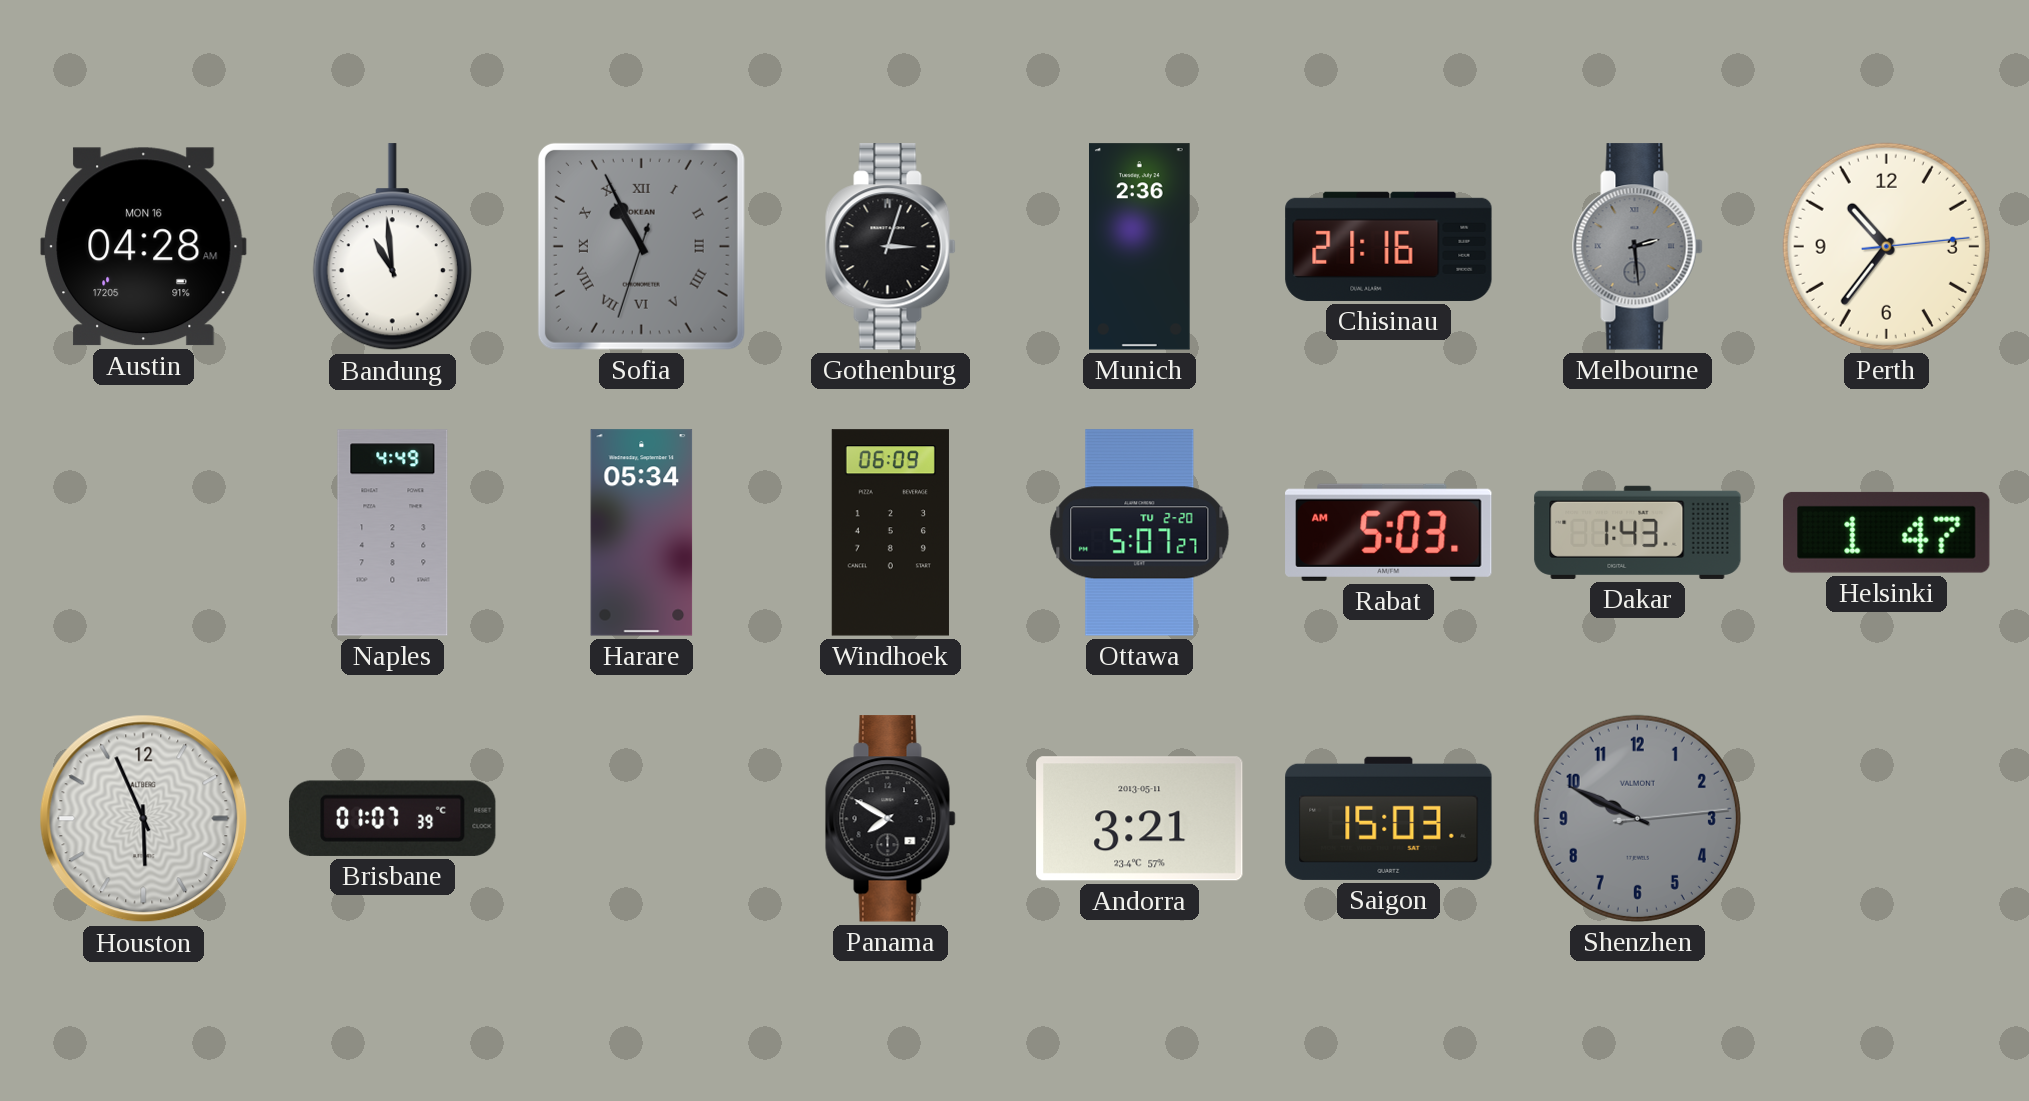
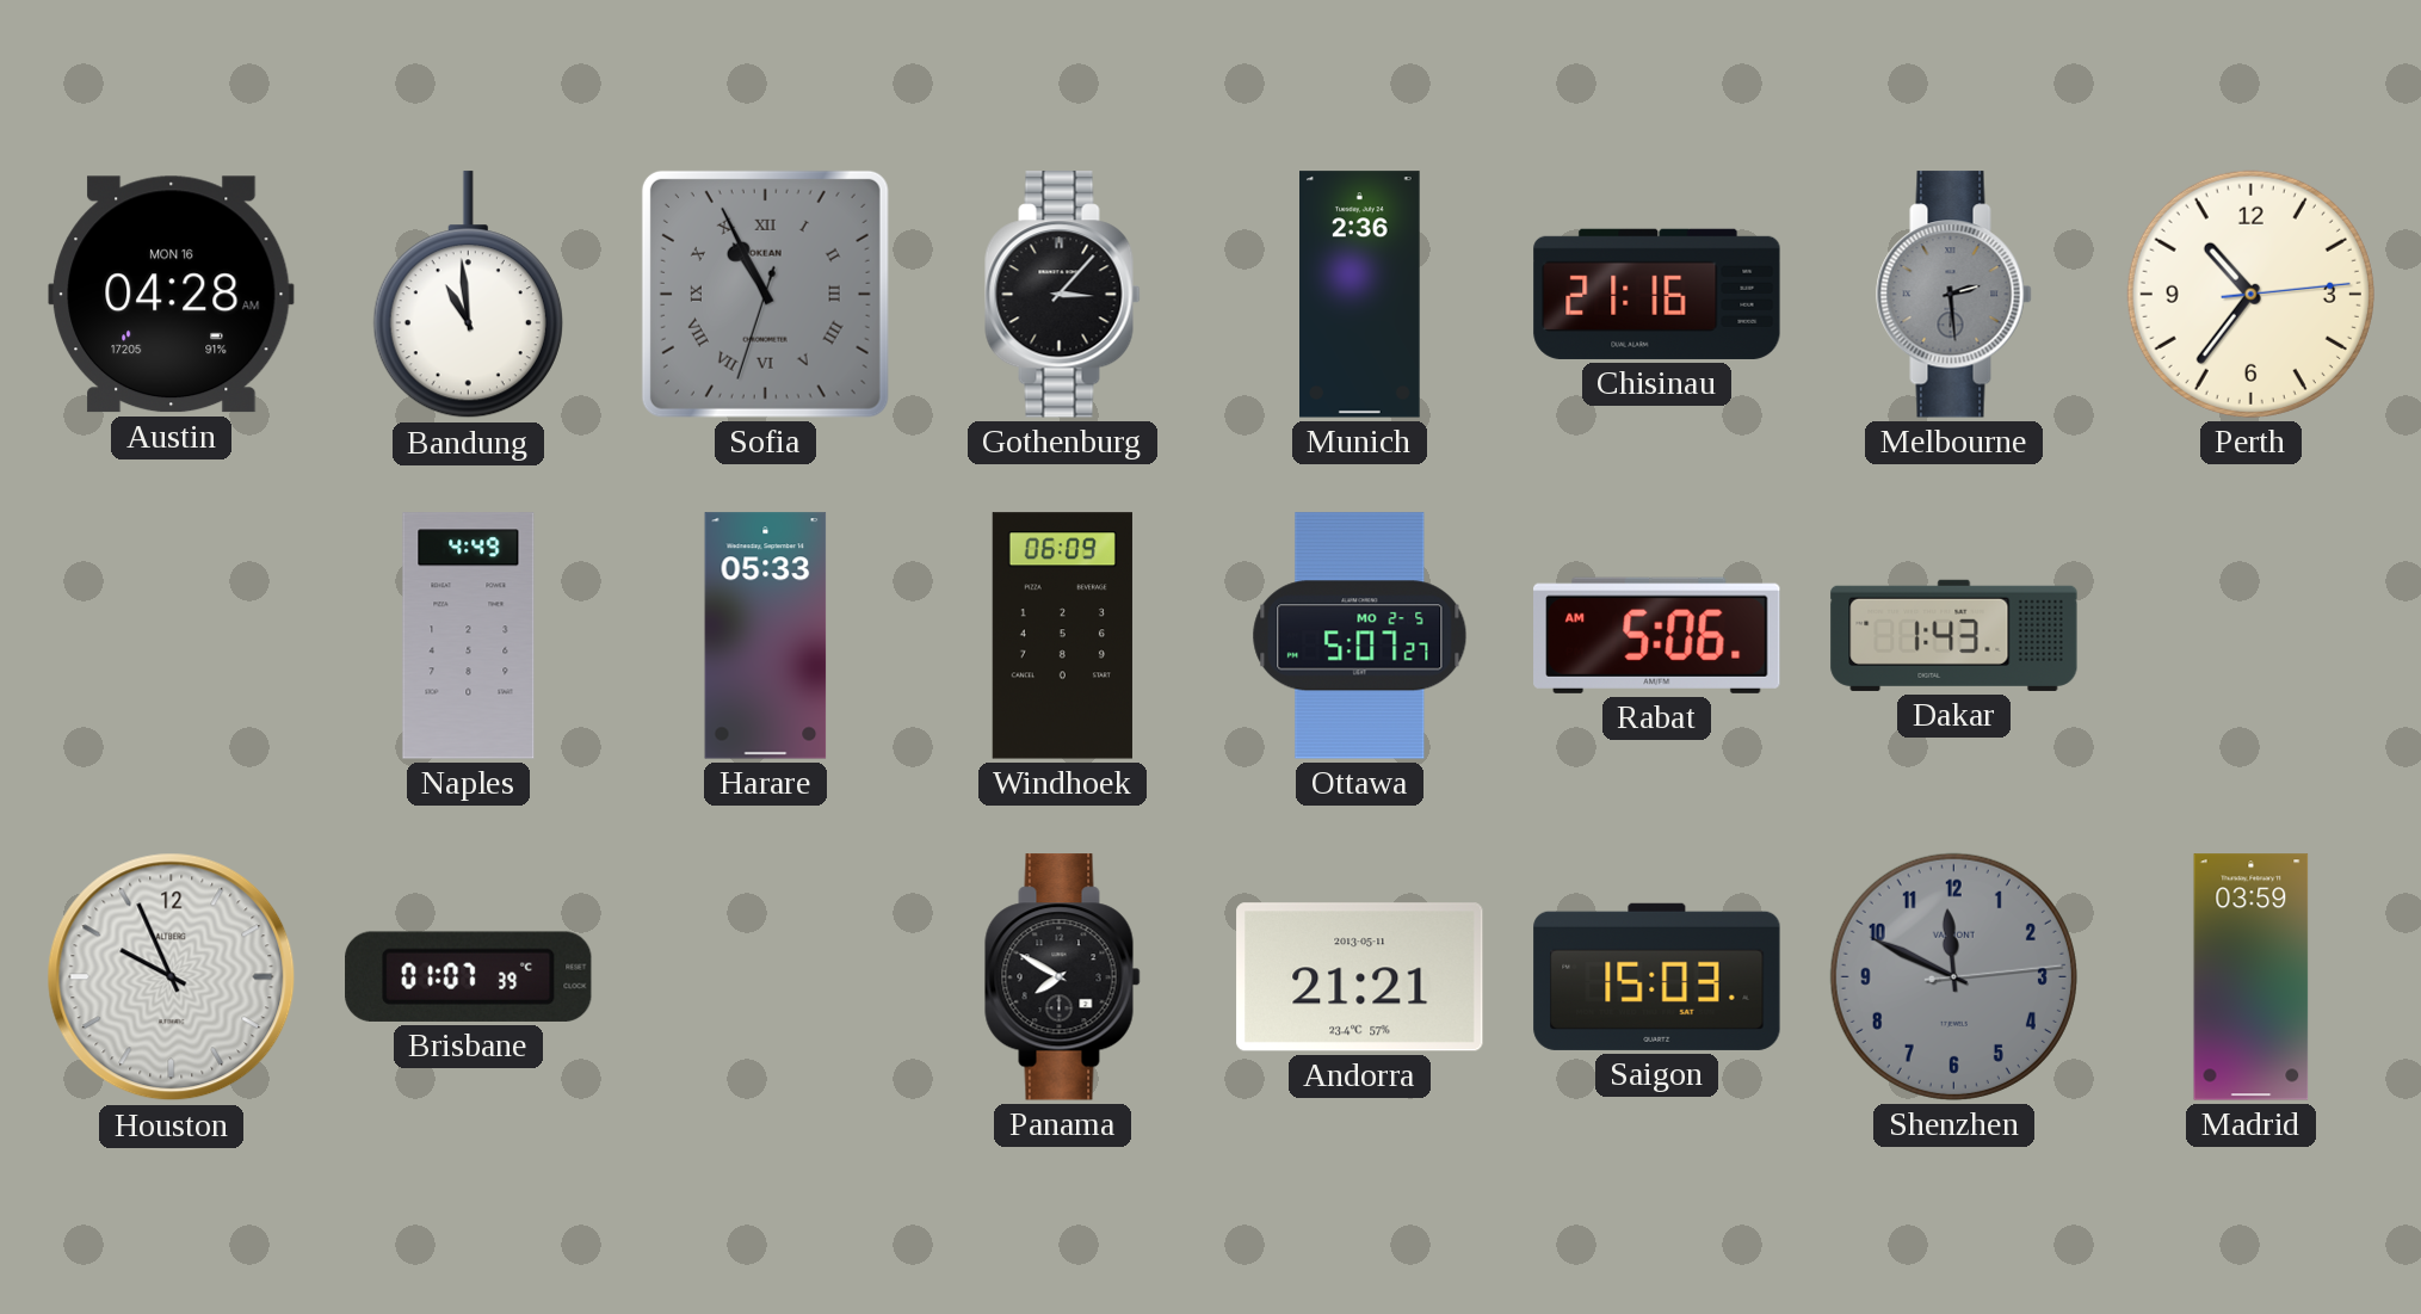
Gothenburg: 3:03 -> 3:07 (1063, 295)
Harare: 05:34 -> 05:33 (766, 636)
Ottawa date: TU 2-20 -> MO 2-5 (1360, 636)
Rabat: 5:03 -> 5:06 (1657, 635)
Helsinki: 1:47 -> none (1887, 532)
Houston: 5:56 -> 9:56 (172, 977)
Andorra: 3:21 -> 21:21 (1360, 977)
Shenzhen: 9:49 -> 11:49 (1953, 976)
Madrid: none -> 03:59 (2252, 977)
